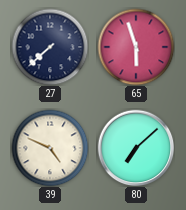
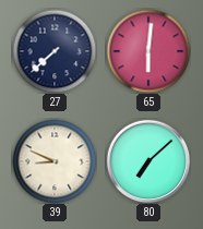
65: 5:57 -> 6:01 (148, 51)
39: 4:49 -> 8:49 (55, 161)
